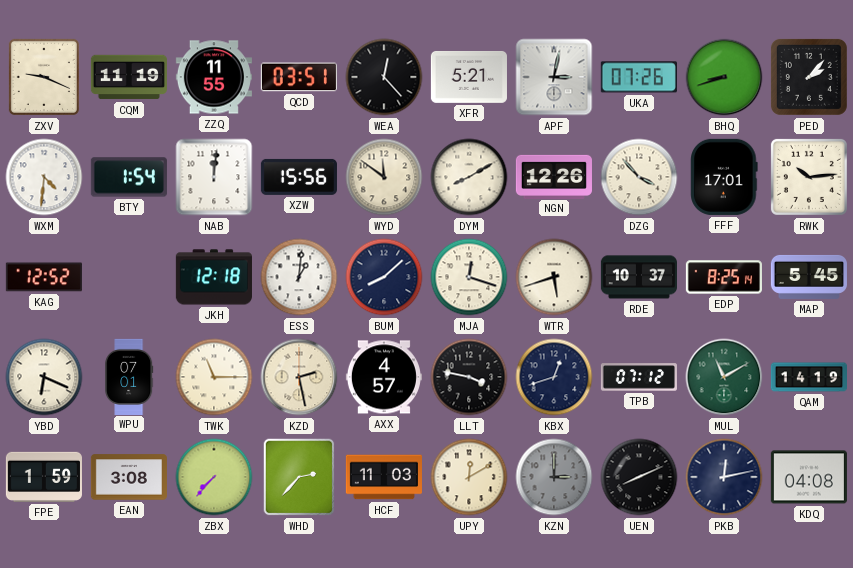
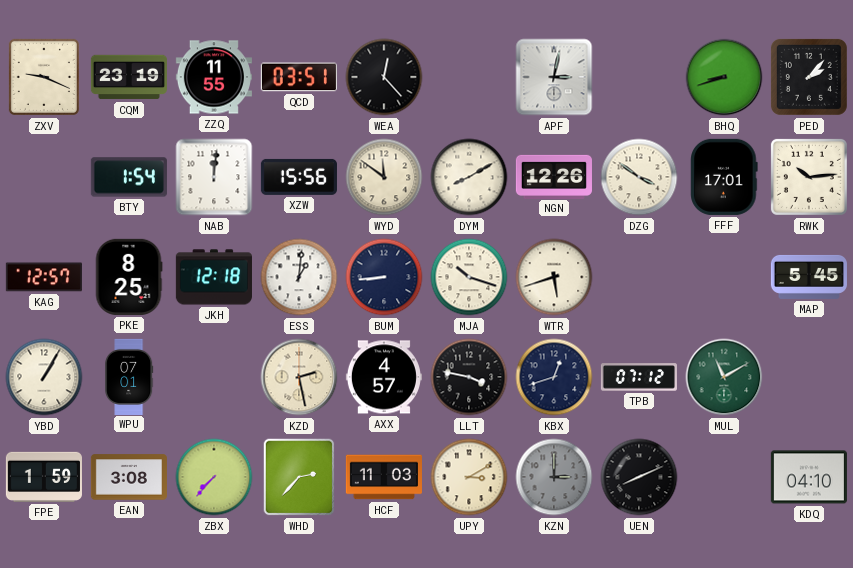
CQM: 11:19 -> 23:19 (129, 77)
XFR: 5:21 -> none (469, 77)
UKA: 07:26 -> none (639, 77)
WXM: 4:31 -> none (44, 177)
DZG: 3:53 -> 3:51 (639, 177)
KAG: 12:52 -> 12:57 (44, 277)
PKE: none -> 8:25 (129, 277)
BUM: 8:08 -> 8:44 (384, 277)
MJA: 12:18 -> 10:18 (469, 277)
RDE: 10:37 -> none (639, 277)
EDP: 8:25 -> none (724, 277)
YBD: 6:19 -> 1:05 (44, 377)
TWK: 11:15 -> none (214, 377)
QAM: 14:19 -> none (808, 377)
UPY: 12:10 -> 3:10 (469, 477)
PKB: 12:13 -> none (724, 477)
KDQ: 04:08 -> 04:10 (809, 477)
